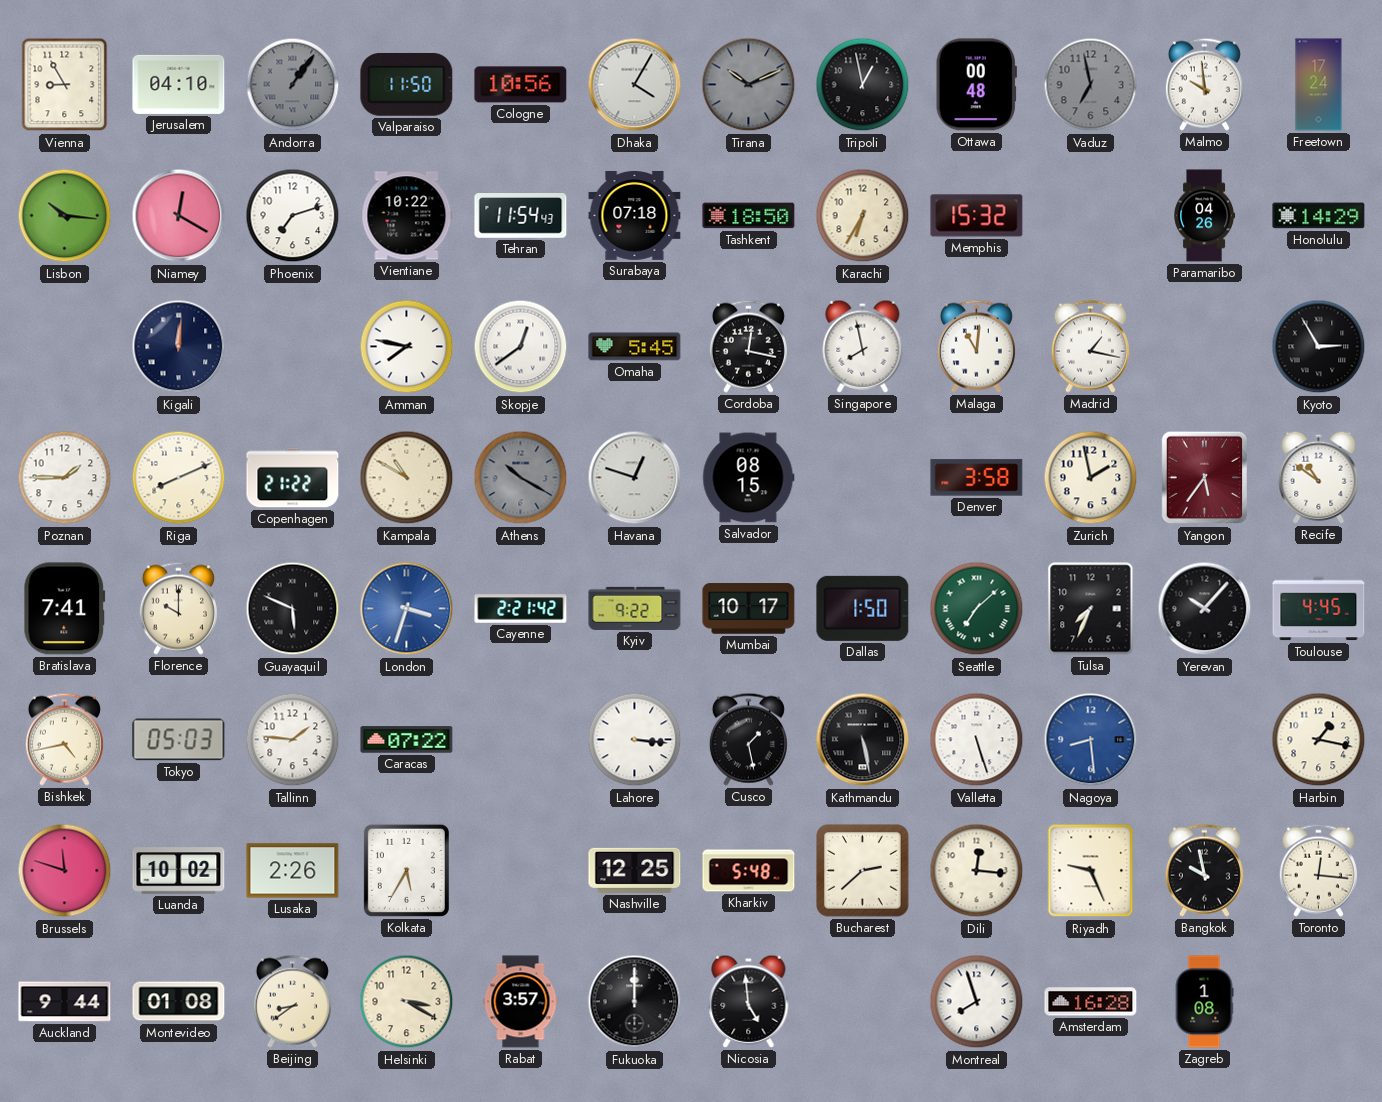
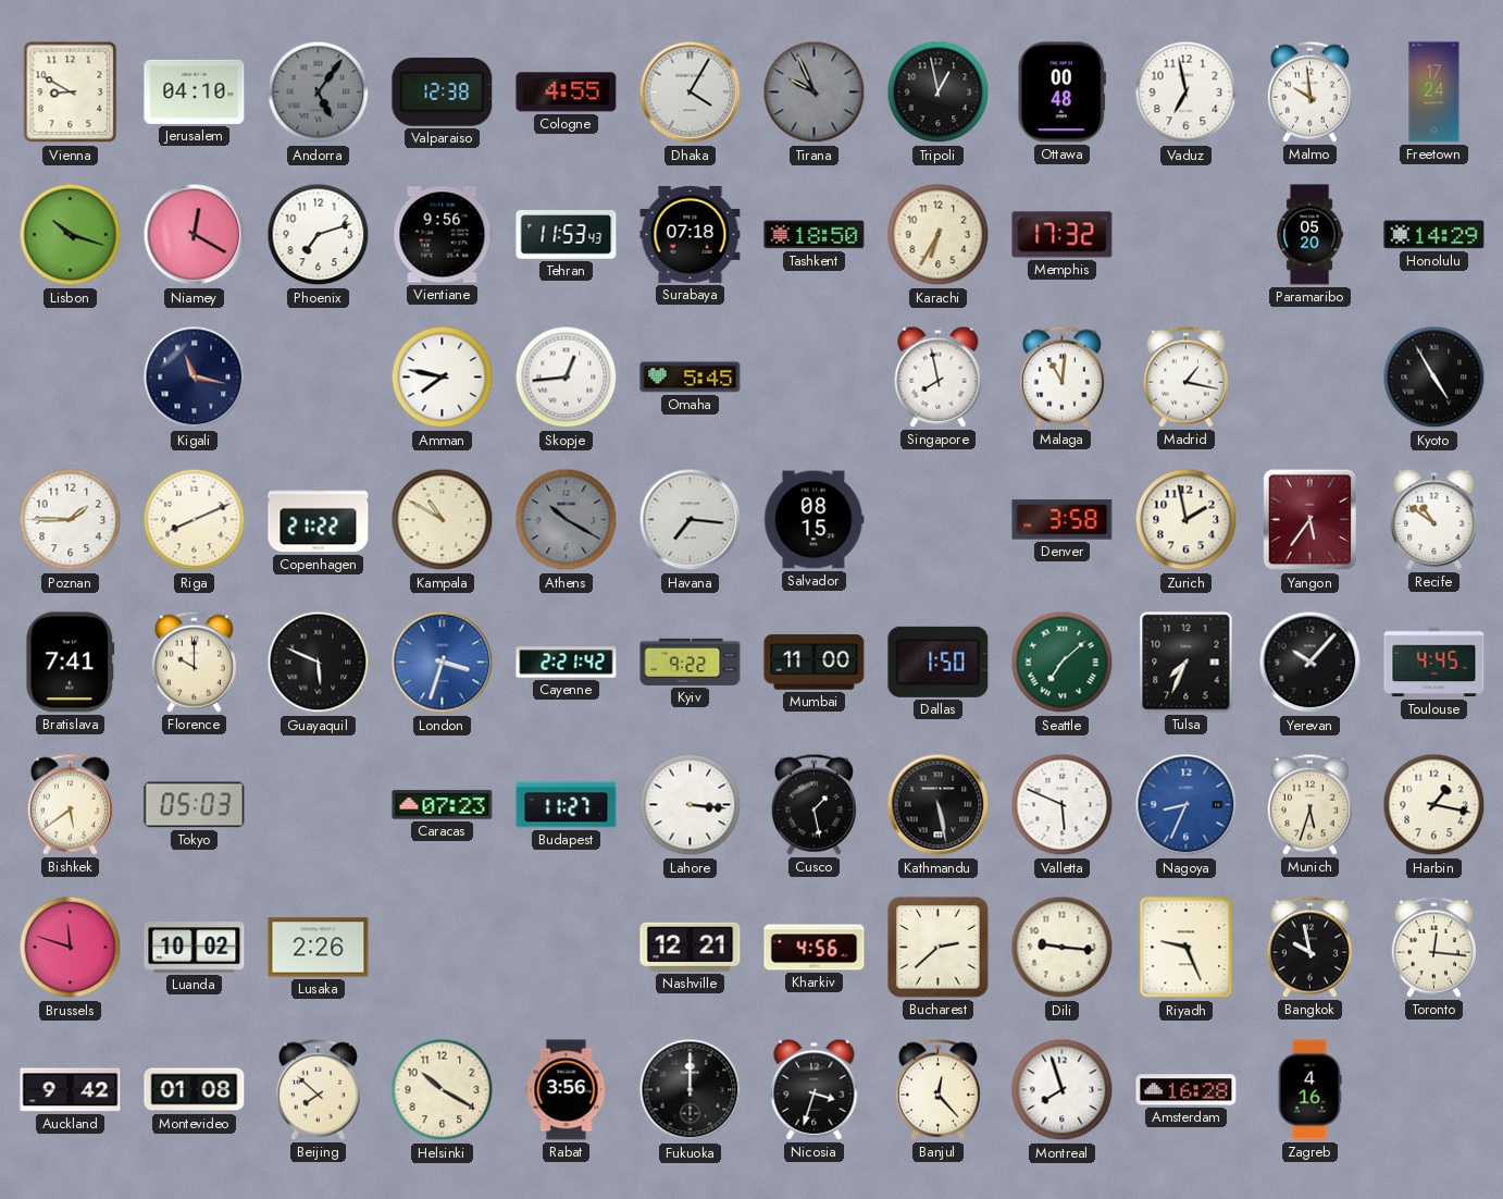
Vienna: 8:55 -> 8:50 (71, 92)
Andorra: 1:06 -> 5:06 (319, 92)
Valparaiso: 11:50 -> 12:38 (443, 91)
Cologne: 10:56 -> 4:55 (567, 92)
Tirana: 10:11 -> 9:56 (815, 92)
Vaduz dial: grey -> white (1187, 92)
Lisbon: 10:16 -> 10:18 (71, 235)
Vientiane: 10:22 -> 9:56 (443, 235)
Tehran: 11:54 -> 11:53 (567, 235)
Memphis: 15:32 -> 17:32 (1063, 235)
Paramaribo: 04:26 -> 05:20 (1311, 235)
Kigali: 12:01 -> 11:17 (195, 378)
Skopje: 12:39 -> 12:44 (567, 378)
Cordoba: 12:17 -> none (748, 346)
Kyoto: 2:55 -> 4:55 (1434, 378)
Havana: 12:48 -> 7:16 (691, 520)
Mumbai: 10:17 -> 11:00 (815, 663)
Bishkek: 4:43 -> 5:39 (70, 804)
Tallinn: 1:46 -> none (293, 740)
Caracas: 07:22 -> 07:23 (443, 805)
Budapest: none -> 11:27 (567, 805)
Valletta: 5:27 -> 5:49 (1063, 805)
Nagoya: 8:29 -> 8:34 (1187, 805)
Munich: none -> 5:33 (1309, 804)
Kolkata: 5:35 -> none (406, 870)
Nashville: 12:25 -> 12:21 (691, 947)
Kharkiv: 5:48 -> 4:56 (815, 948)
Dili: 12:16 -> 9:16 (1063, 948)
Auckland: 9:44 -> 9:42 (71, 1090)
Beijing: 8:39 -> 7:52 (318, 1089)
Helsinki: 3:20 -> 10:20 (443, 1090)
Rabat: 3:57 -> 3:56 (567, 1090)
Nicosia: 4:59 -> 3:33 (815, 1089)
Banjul: none -> 12:23 (937, 1089)
Zagreb: 1:08 -> 4:16 (1309, 1090)
